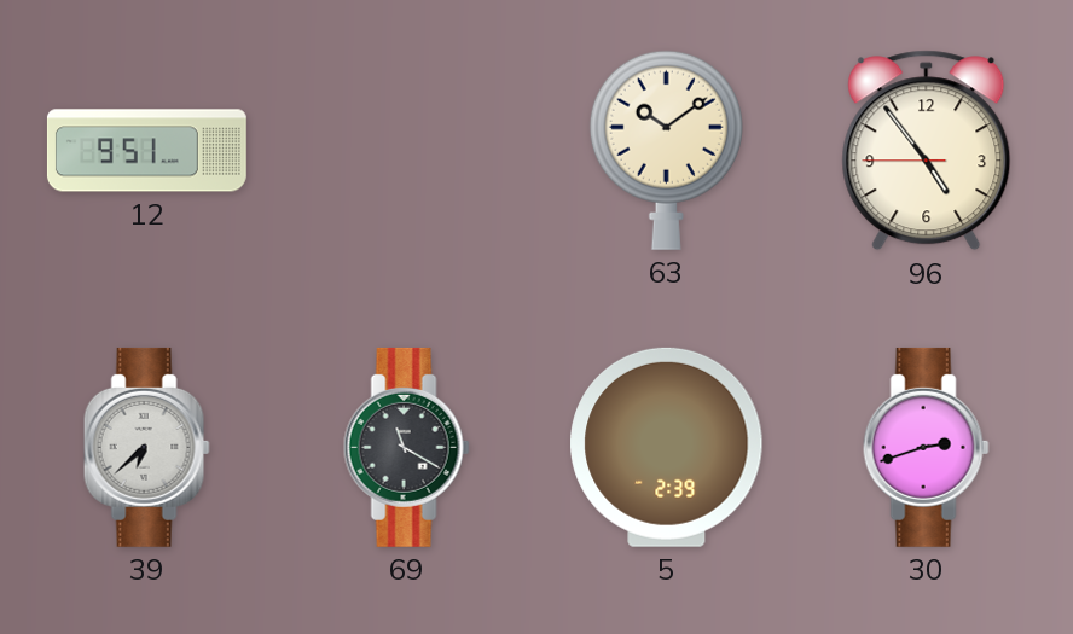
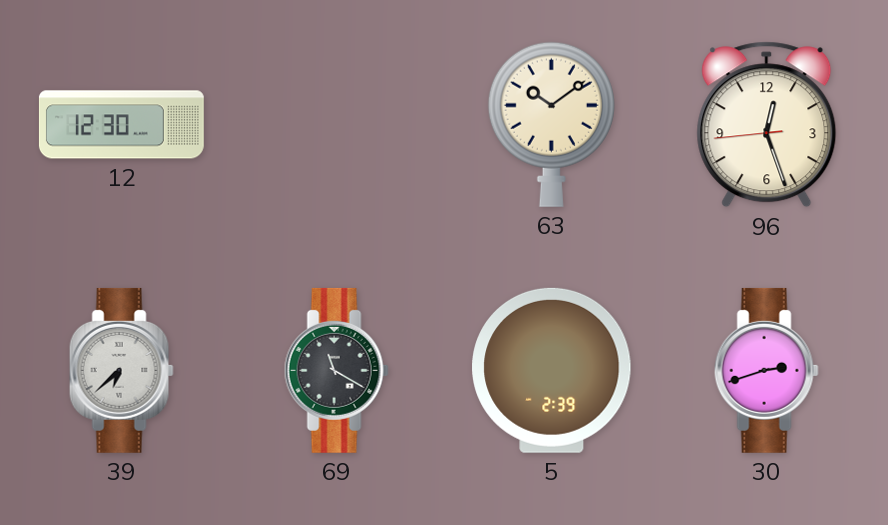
12: 9:51 -> 12:30 (121, 125)
96: 4:53 -> 12:26 (767, 125)
